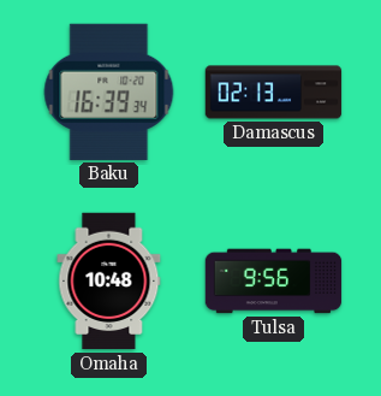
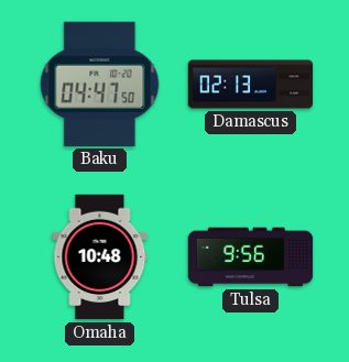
Baku: 16:39 -> 04:47 (100, 84)
